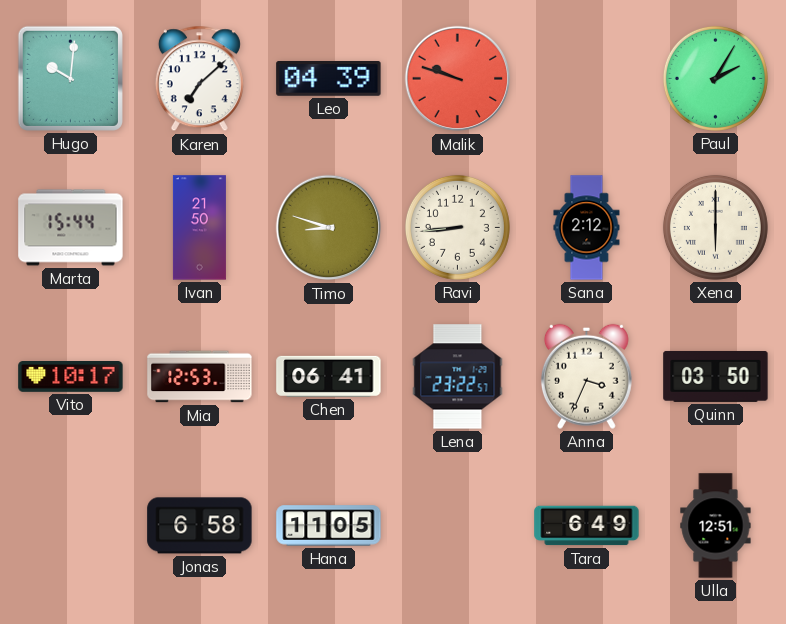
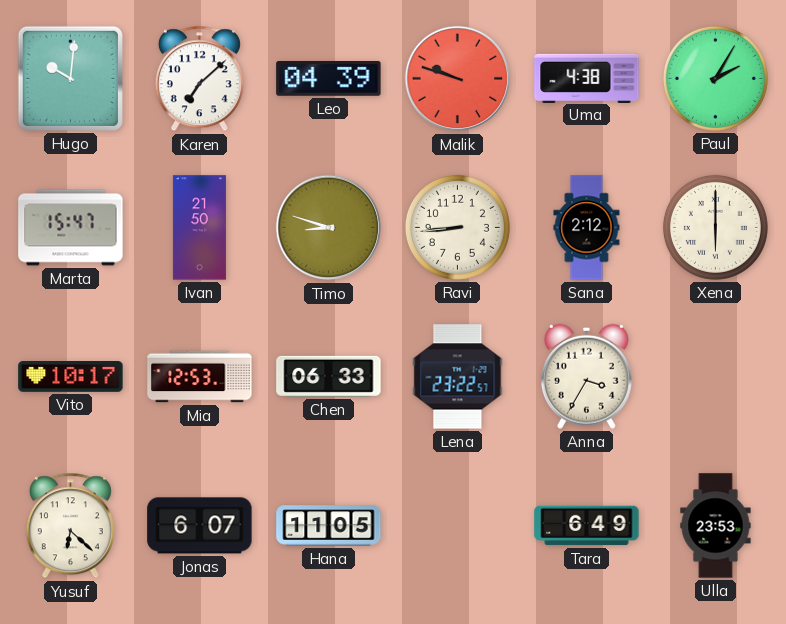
Uma: none -> 4:38 (587, 78)
Marta: 15:44 -> 15:47 (71, 228)
Chen: 06:41 -> 06:33 (329, 376)
Anna: 3:34 -> 3:35 (586, 376)
Quinn: 03:50 -> none (716, 376)
Yusuf: none -> 6:22 (70, 526)
Jonas: 6:58 -> 6:07 (200, 526)
Ulla: 12:51 -> 23:53 (716, 526)
